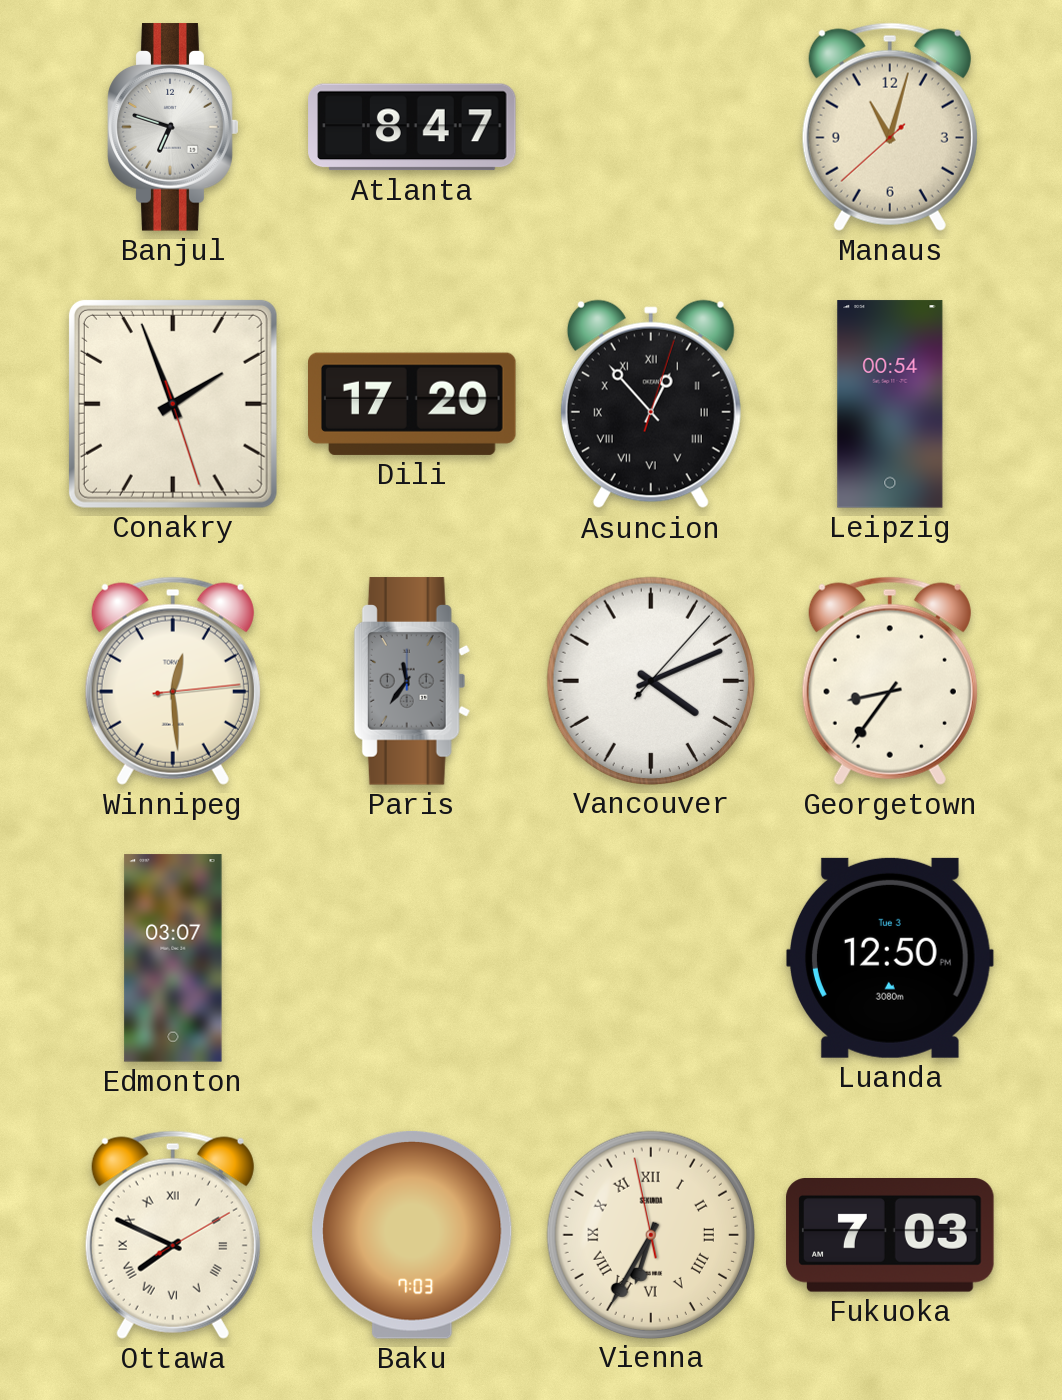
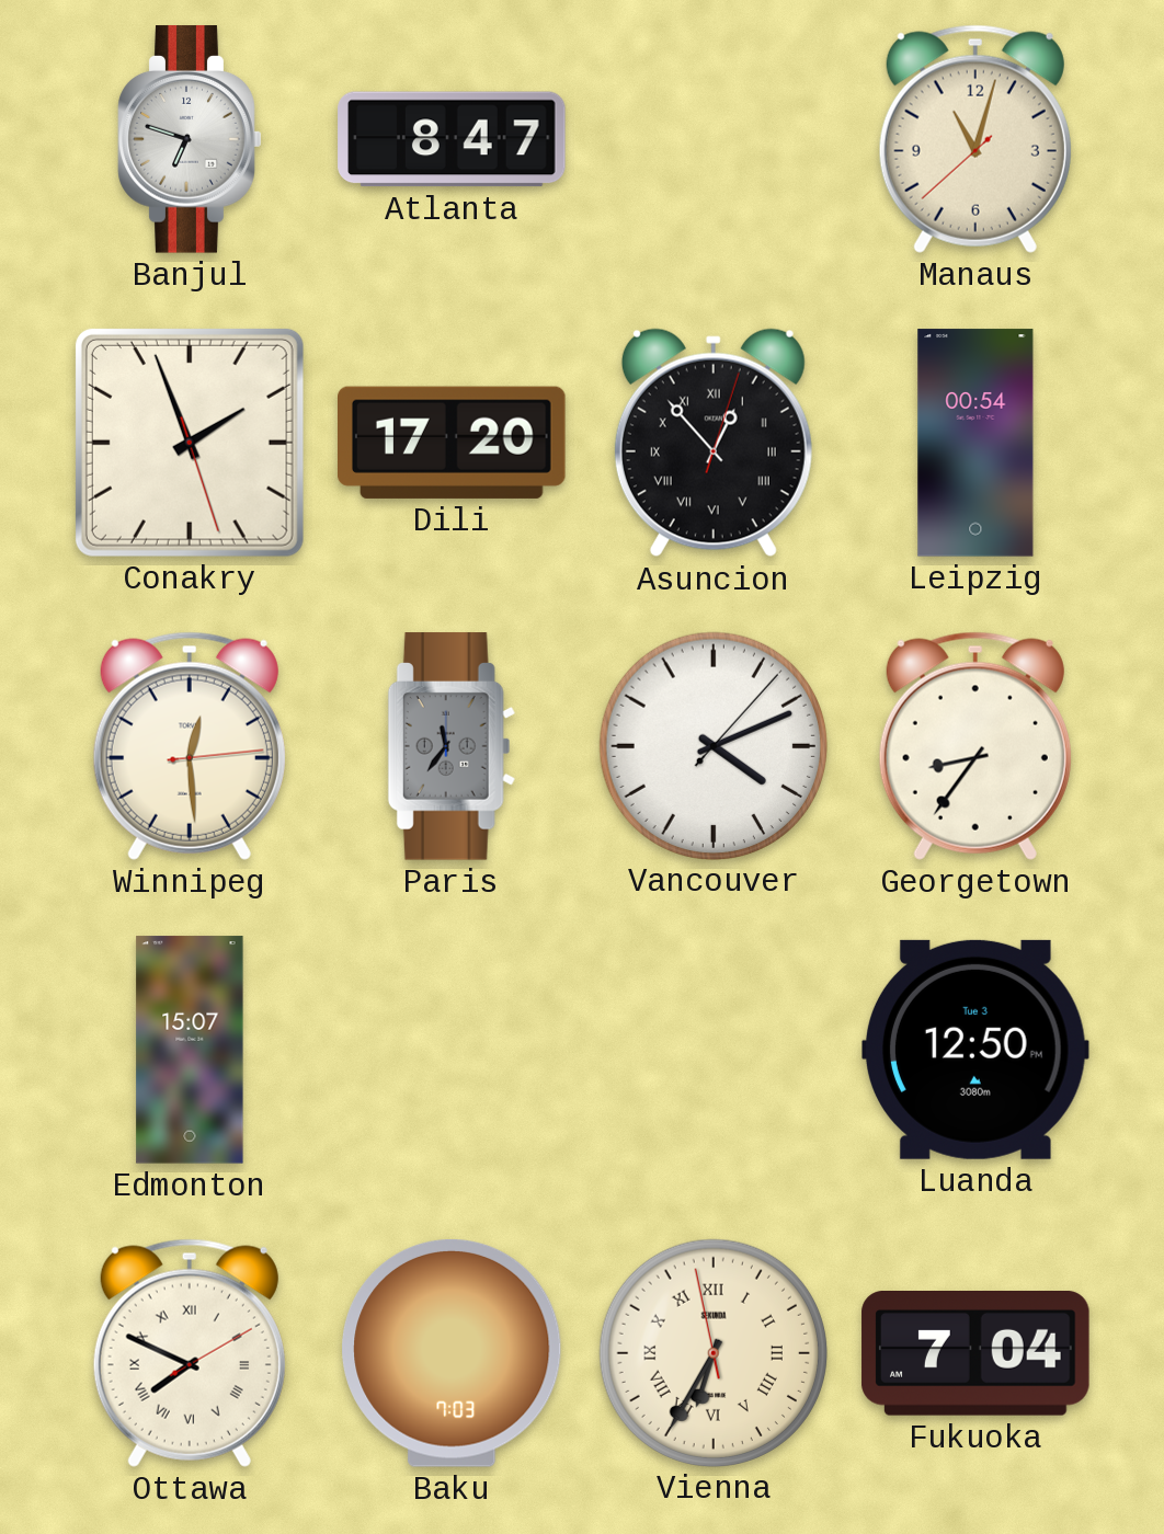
Edmonton: 03:07 -> 15:07 (190, 1050)
Fukuoka: 7:03 -> 7:04 (975, 1353)
